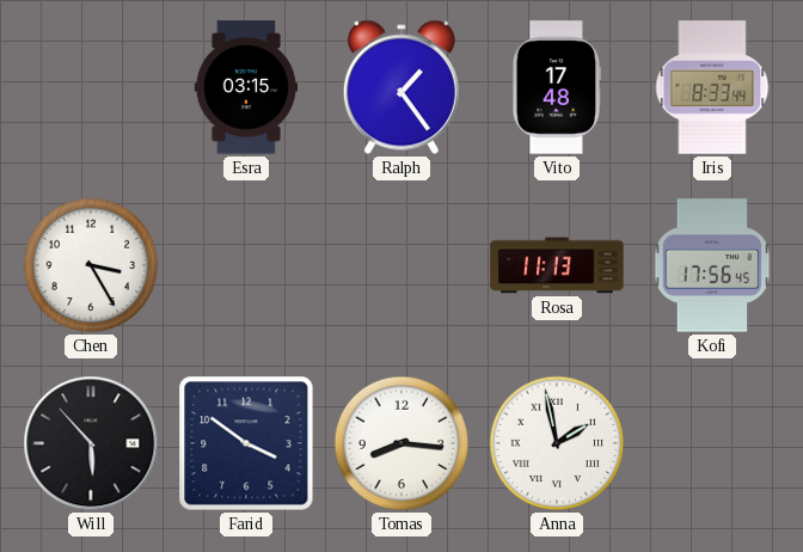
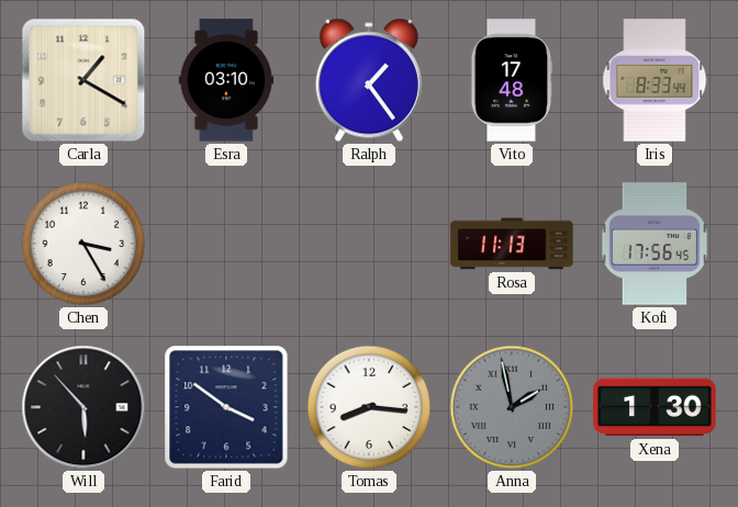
Carla: none -> 1:20 (83, 80)
Esra: 03:15 -> 03:10 (226, 80)
Anna dial: white -> grey (512, 407)
Xena: none -> 1:30 (655, 407)
